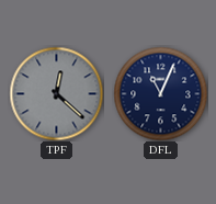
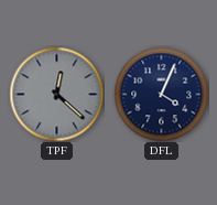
DFL: 11:04 -> 4:04 (161, 94)
